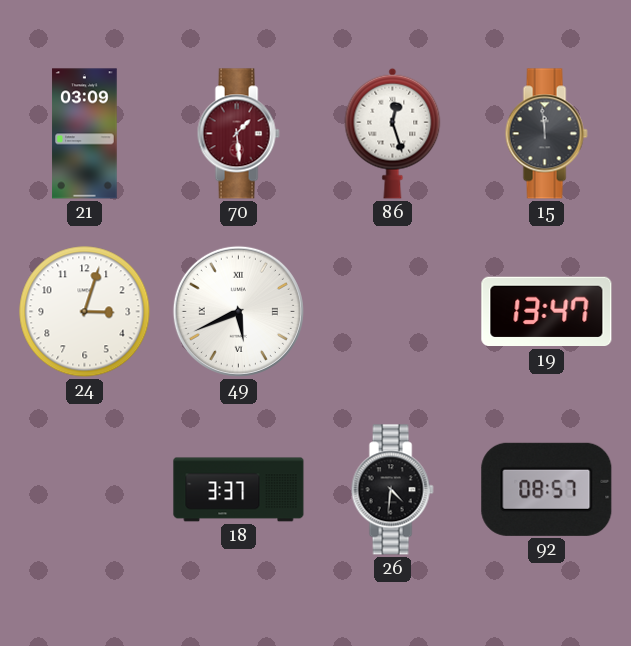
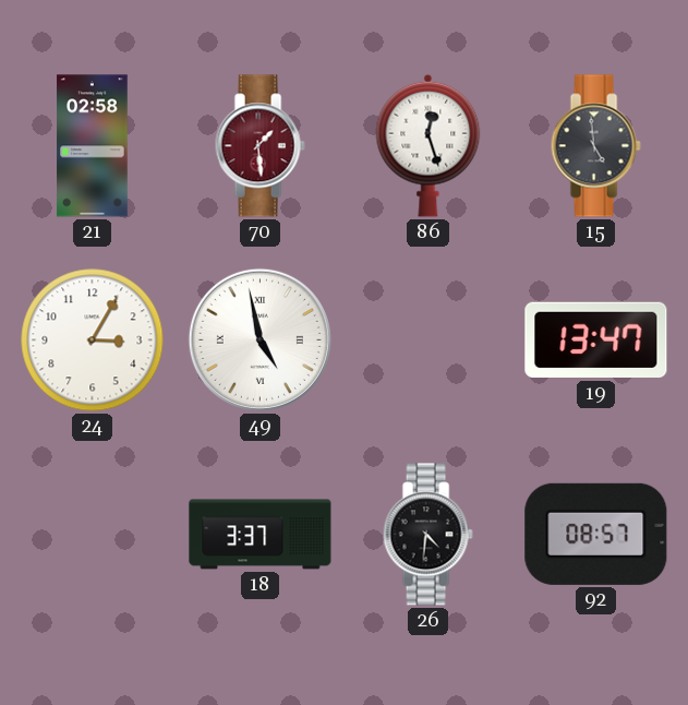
21: 03:09 -> 02:58 (93, 146)
15: 11:59 -> 4:59 (595, 146)
24: 3:03 -> 3:05 (93, 340)
49: 5:41 -> 4:58 (259, 339)
